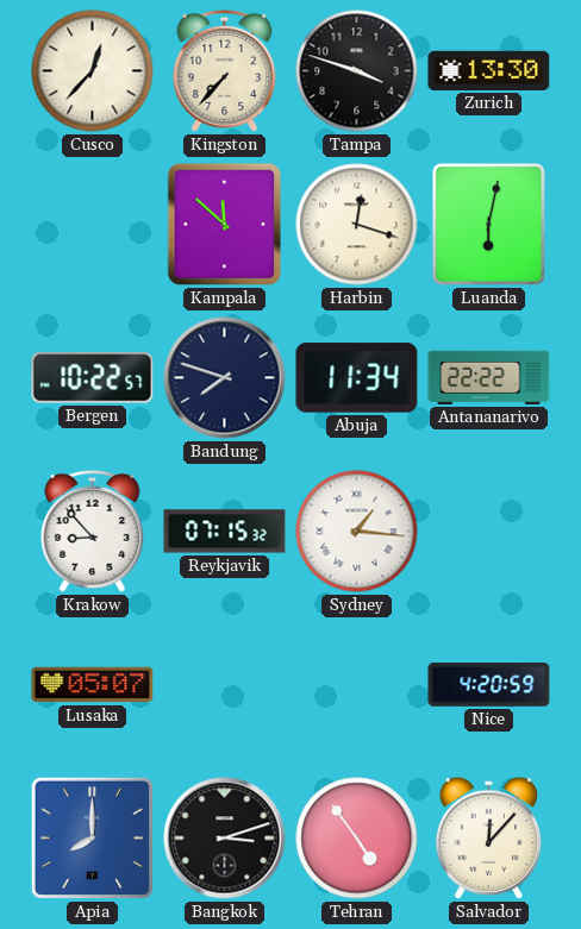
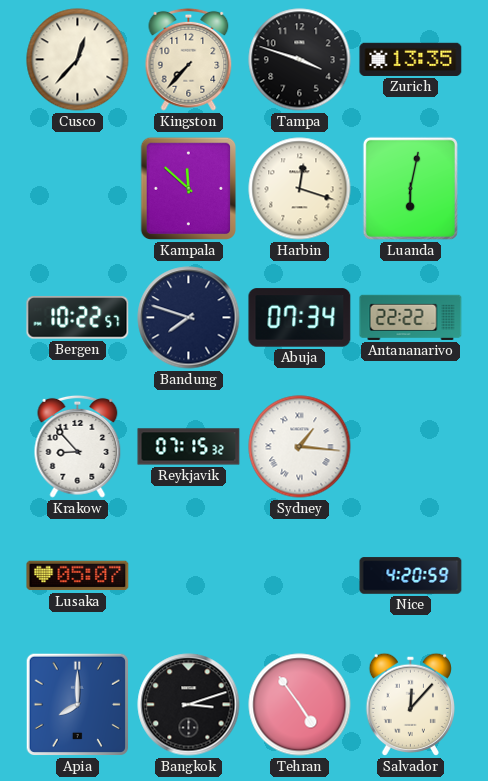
Zurich: 13:30 -> 13:35 (411, 59)
Abuja: 11:34 -> 07:34 (300, 318)
